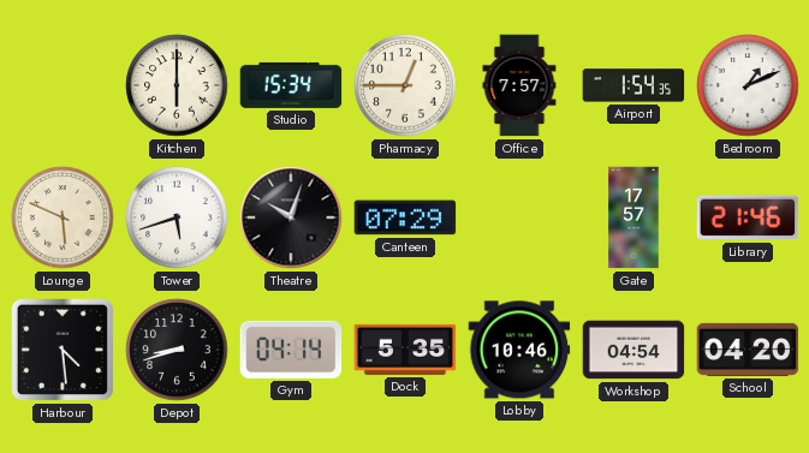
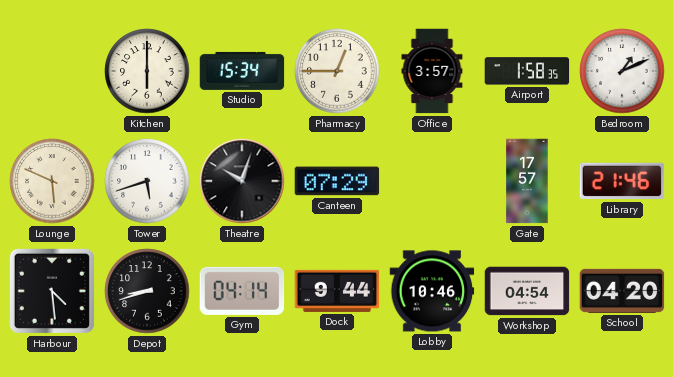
Office: 7:57 -> 3:57 (432, 71)
Airport: 1:54 -> 1:58 (527, 71)
Dock: 5:35 -> 9:44 (337, 291)
